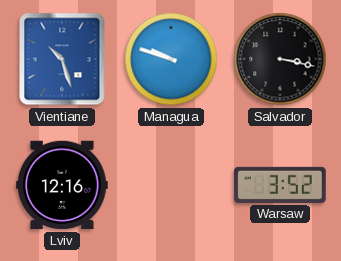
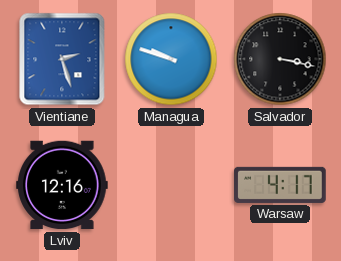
Vientiane: 10:27 -> 2:27 (62, 59)
Warsaw: 3:52 -> 4:17 (280, 185)
